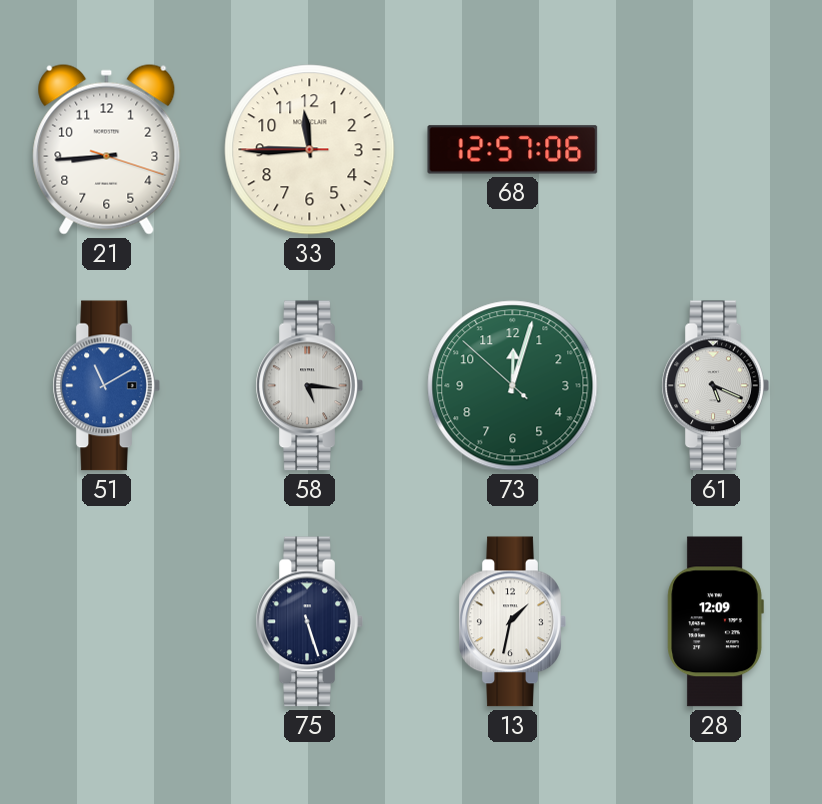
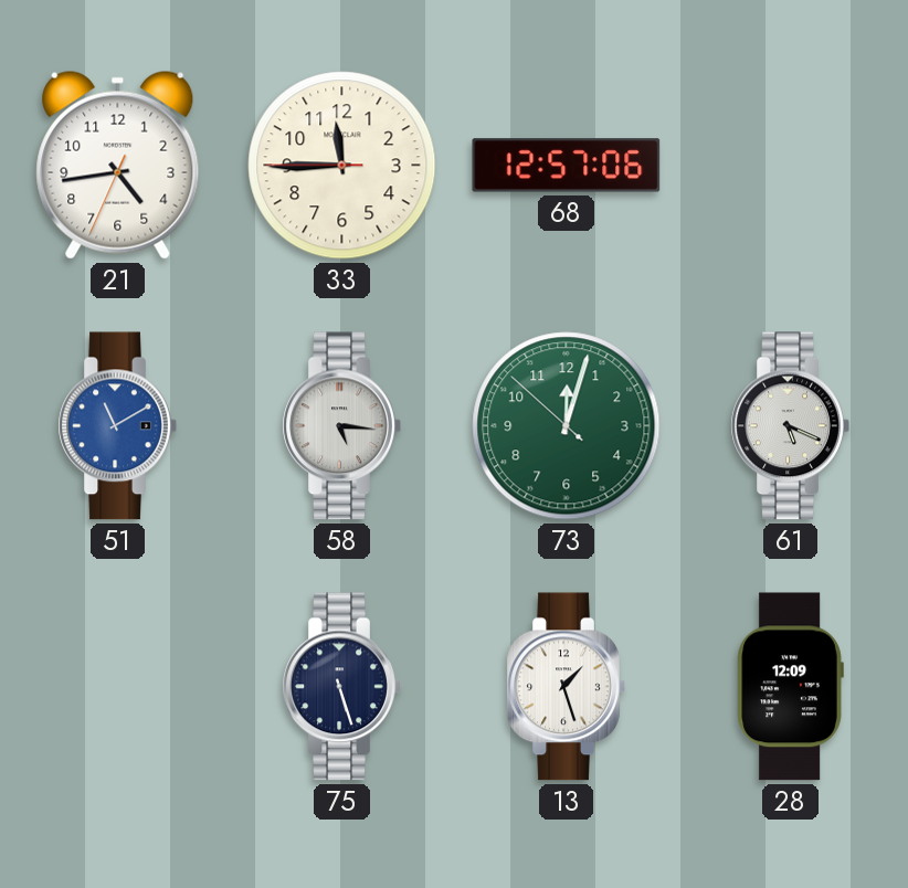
21: 8:44 -> 4:43 (118, 165)
13: 1:32 -> 1:27 (566, 687)
